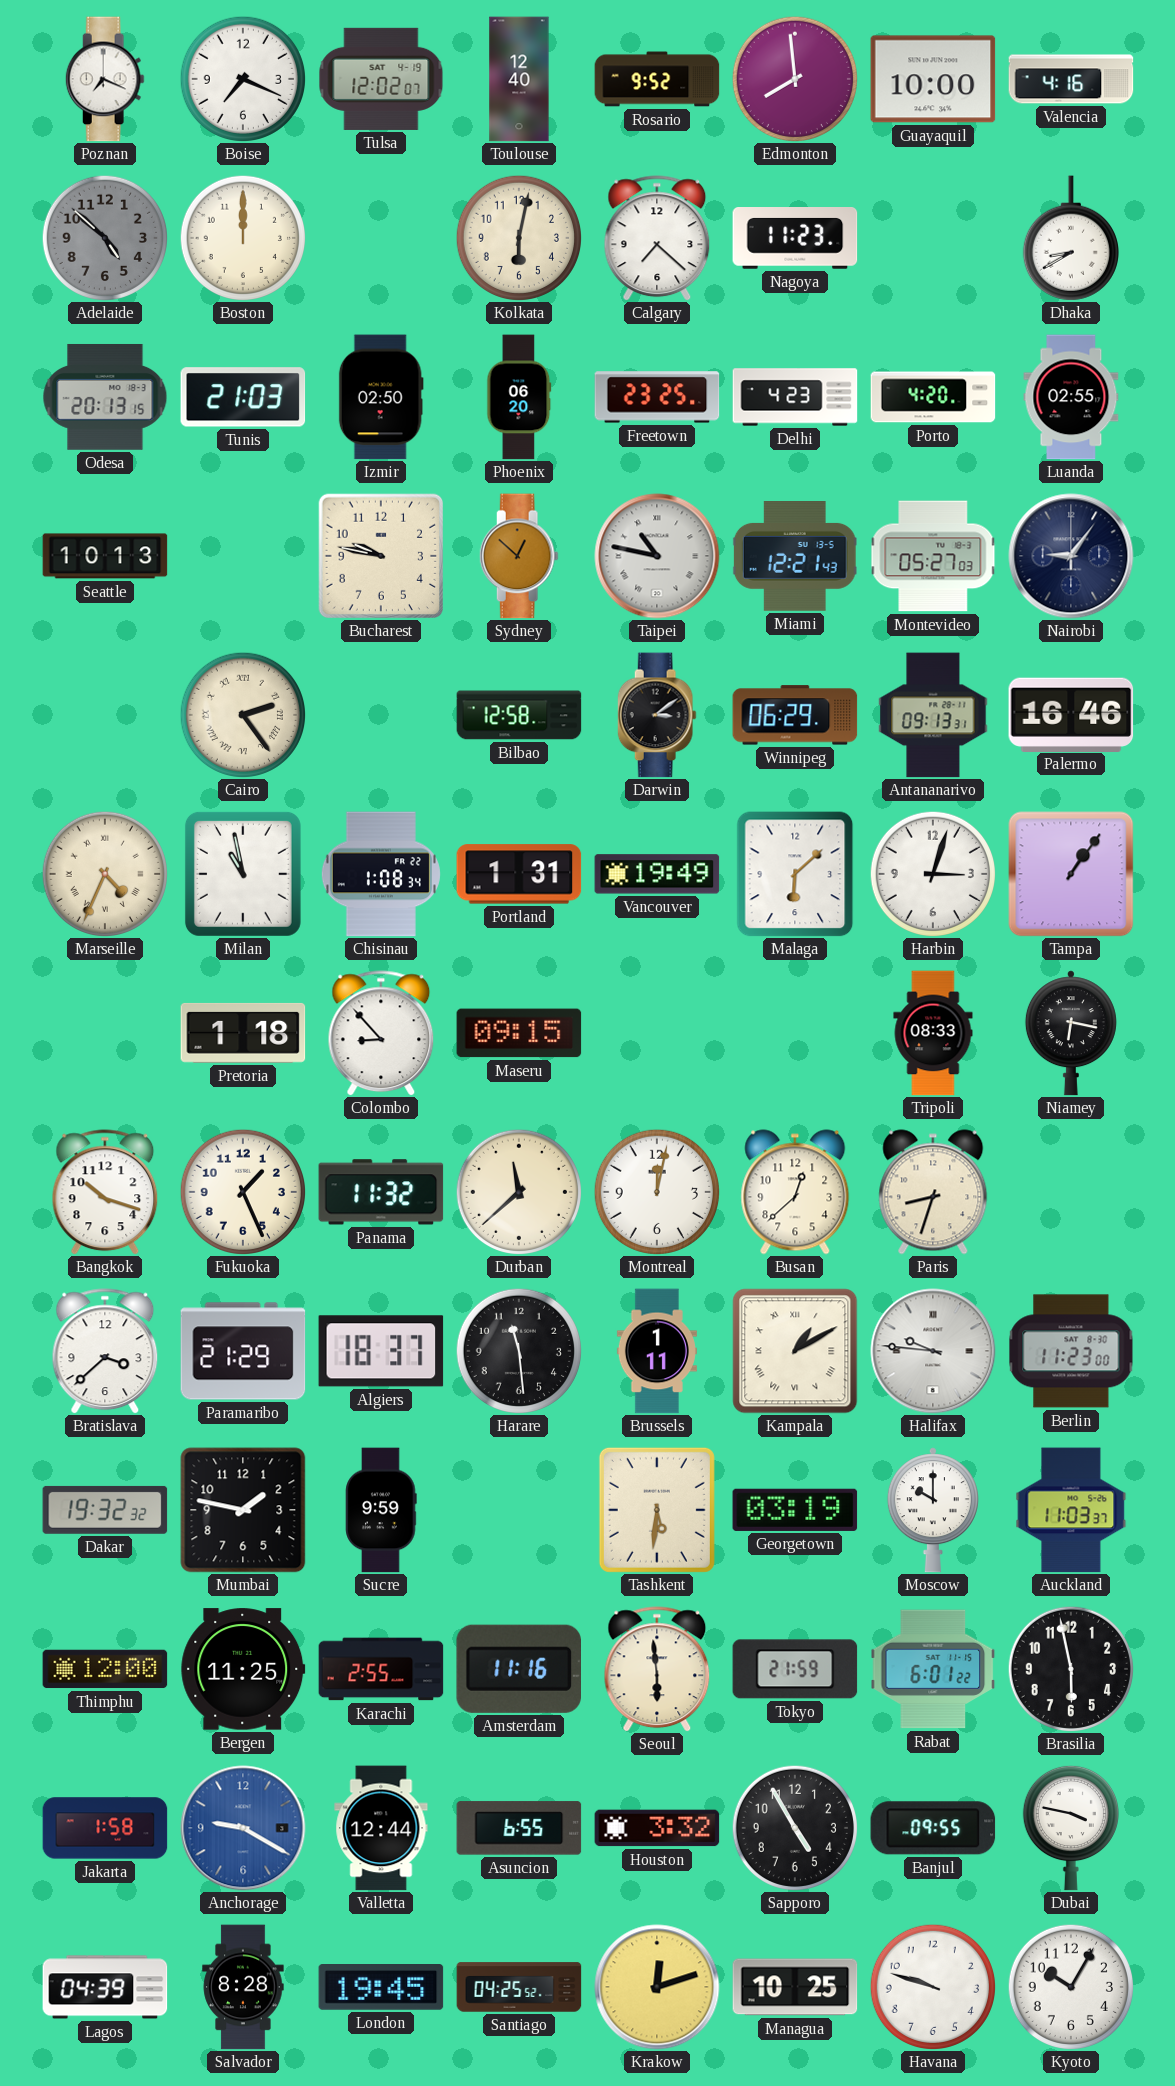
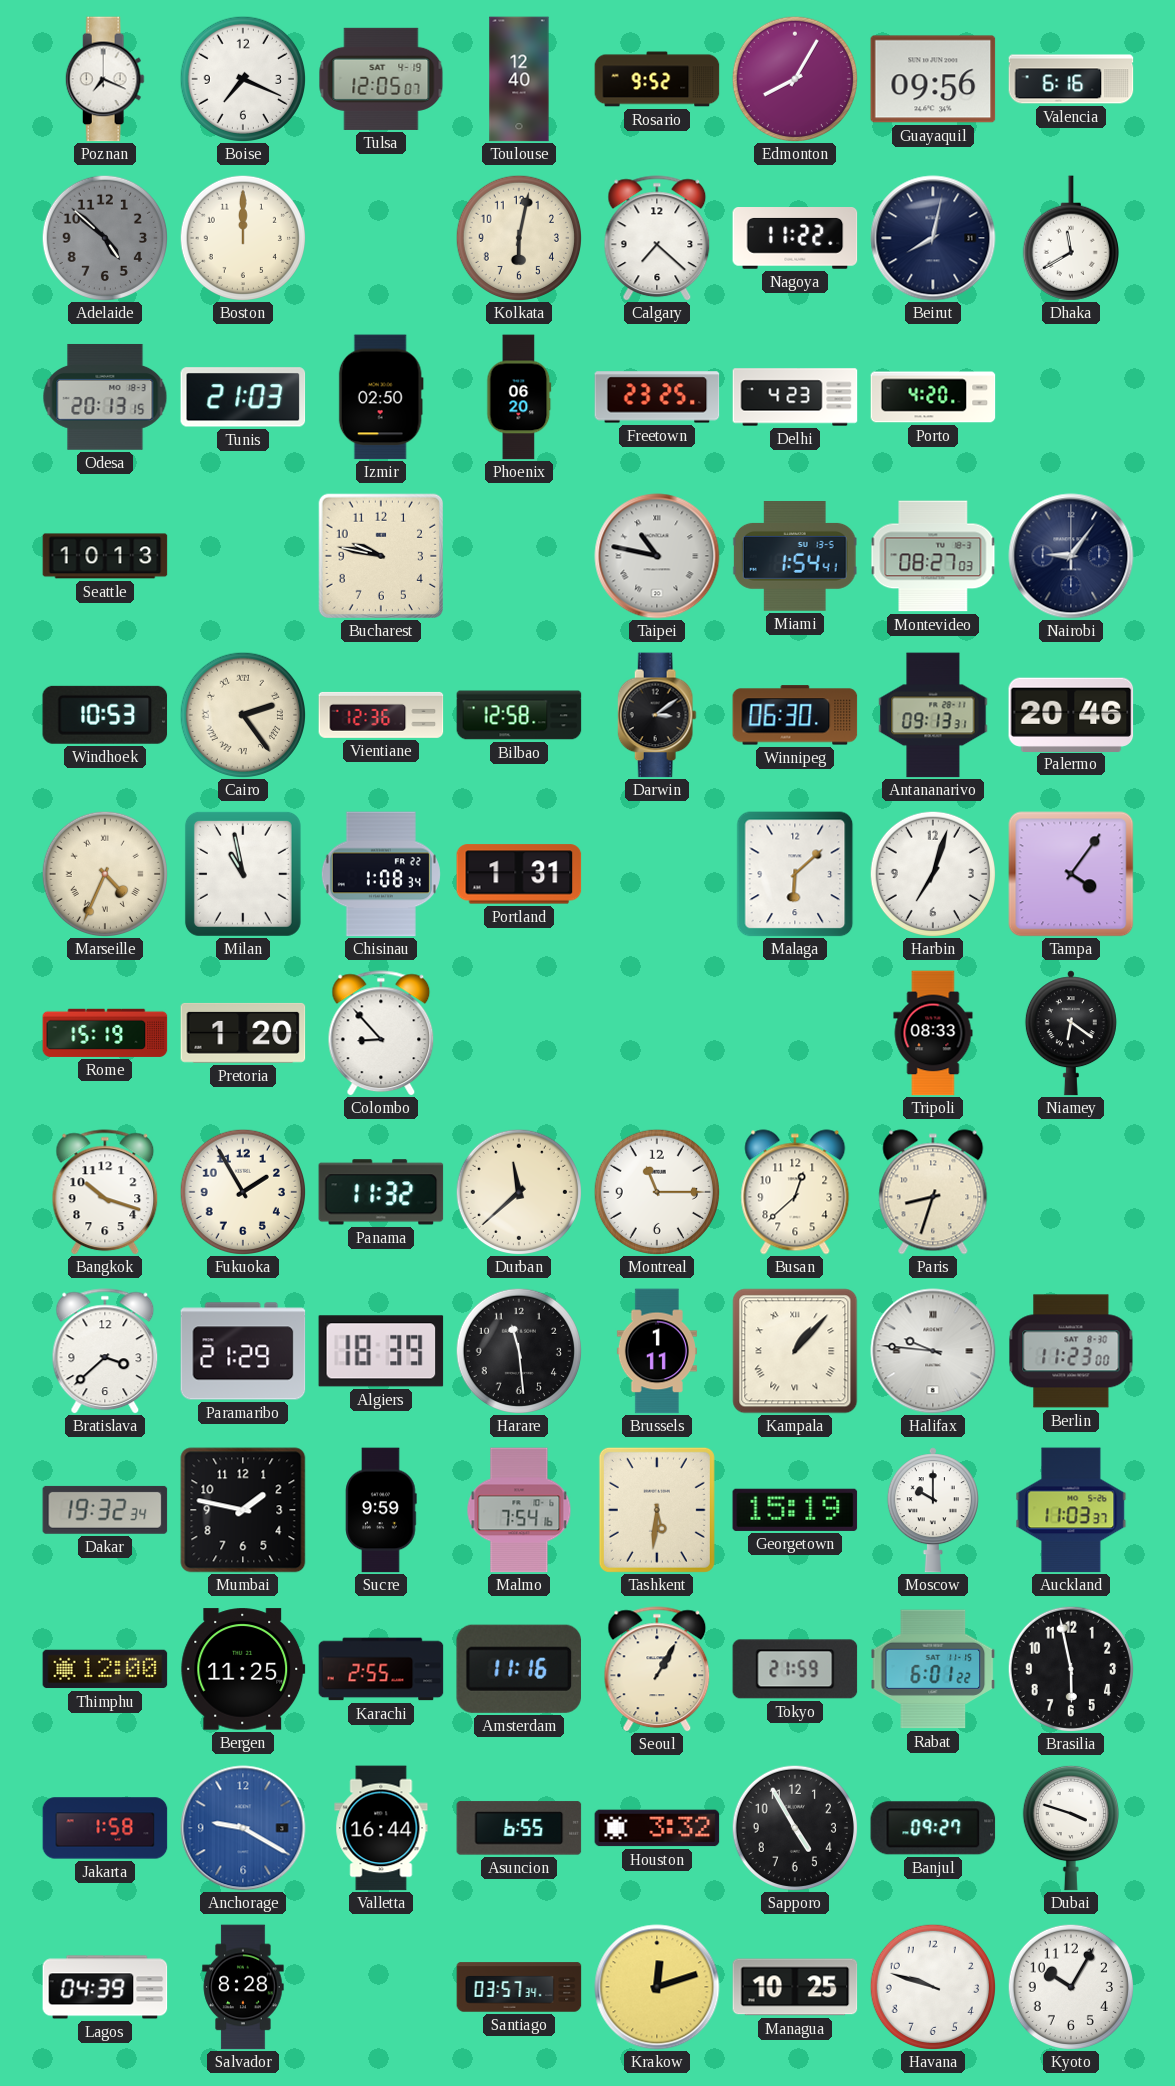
Tulsa: 12:02 -> 12:05 (381, 79)
Edmonton: 7:59 -> 8:05 (794, 78)
Guayaquil: 10:00 -> 09:56 (933, 79)
Valencia: 4:16 -> 6:16 (1071, 79)
Nagoya: 11:23 -> 11:22 (795, 238)
Beirut: none -> 8:02 (933, 238)
Dhaka: 8:40 -> 11:40 (1071, 238)
Luanda: 02:55 -> none (1071, 397)
Sydney: 12:52 -> none (519, 556)
Miami: 12:21 -> 1:54 (795, 557)
Montevideo: 05:27 -> 08:27 (933, 556)
Windhoek: none -> 10:53 (105, 715)
Vientiane: none -> 12:36 (381, 715)
Winnipeg: 06:29 -> 06:30 (795, 715)
Palermo: 16:46 -> 20:46 (1071, 714)
Vancouver: 19:49 -> none (657, 874)
Harbin: 3:03 -> 7:03 (932, 873)
Tampa: 1:06 -> 4:06 (1071, 874)
Rome: none -> 15:19 (105, 1033)
Pretoria: 1:18 -> 1:20 (243, 1033)
Maseru: 09:15 -> none (519, 1033)
Niamey: 6:17 -> 6:21 (1071, 1033)
Fukuoka: 1:26 -> 1:55 (242, 1191)
Montreal: 12:02 -> 11:15 (656, 1191)
Algiers: 18:37 -> 18:39 (381, 1351)
Kampala: 1:10 -> 1:07 (795, 1351)
Dakar: 19:32:32 -> 19:32:34 (105, 1510)
Malmo: none -> 7:54 (519, 1510)
Georgetown: 03:19 -> 15:19 (795, 1510)
Seoul: 5:59 -> 1:05 (657, 1669)
Valletta: 12:44 -> 16:44 (381, 1828)
Banjul: 09:55 -> 09:27 (933, 1828)
Dubai: 3:47 -> 3:48 (1071, 1828)
London: 19:45 -> none (381, 1988)
Santiago: 04:25 -> 03:57 (519, 1987)
